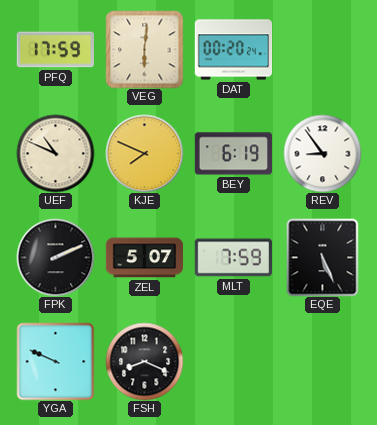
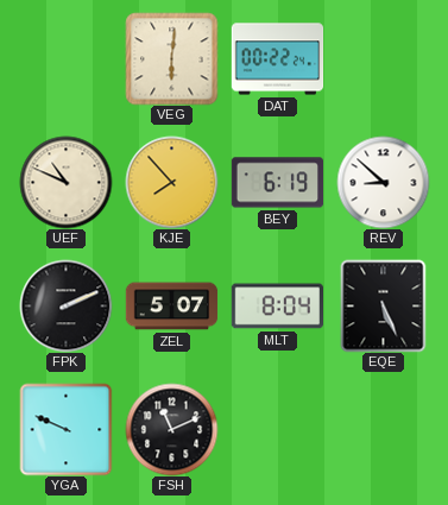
PFQ: 17:59 -> none (55, 50)
DAT: 00:20 -> 00:22 (277, 59)
KJE: 7:49 -> 7:53 (171, 182)
REV: 8:54 -> 8:52 (383, 182)
MLT: 7:59 -> 8:04 (277, 307)
FSH: 8:19 -> 11:11 (171, 429)
